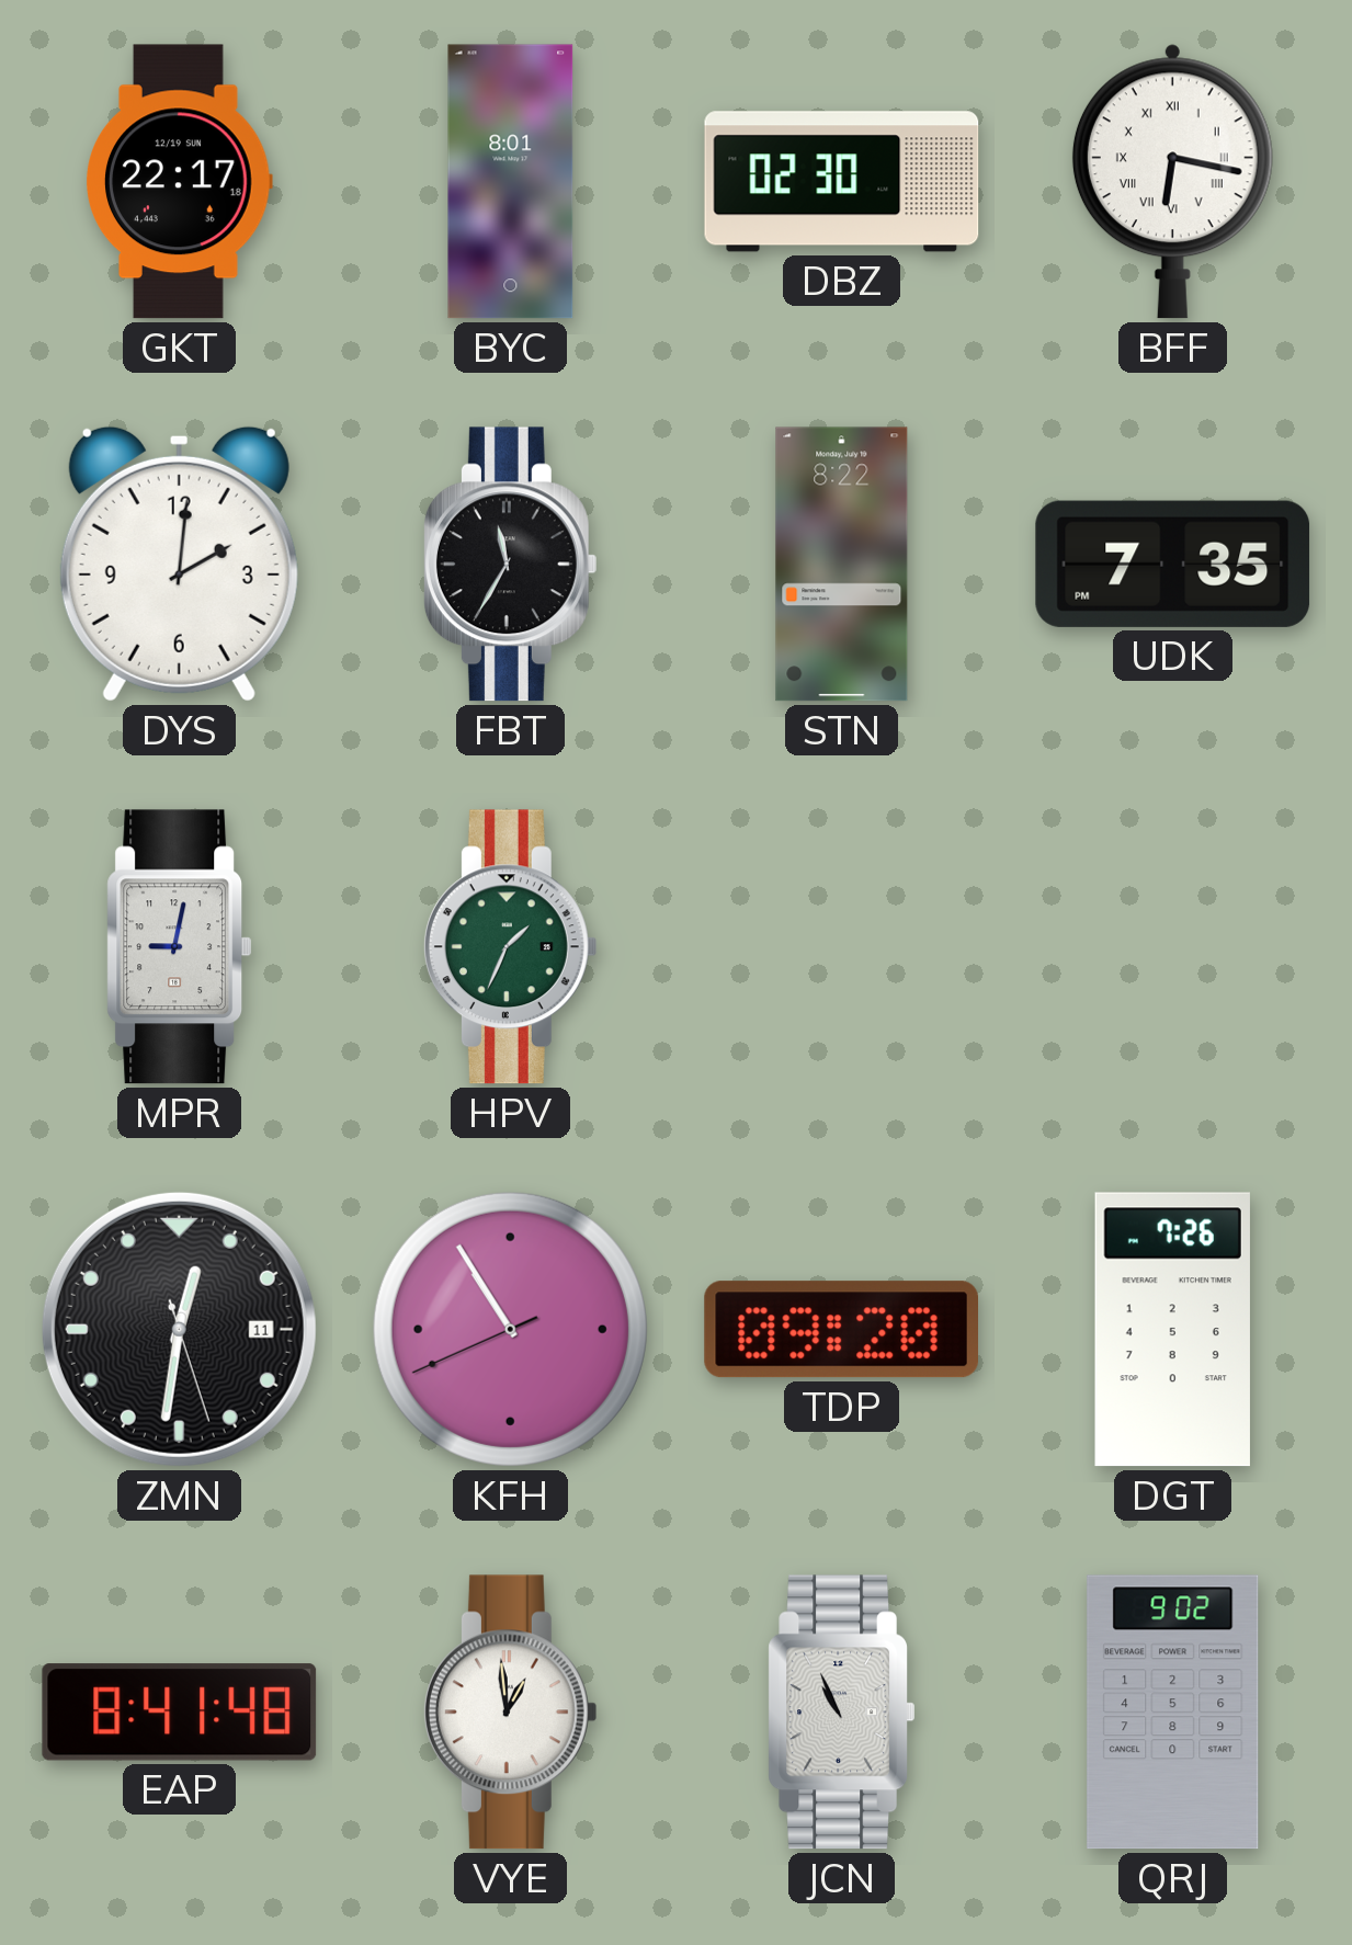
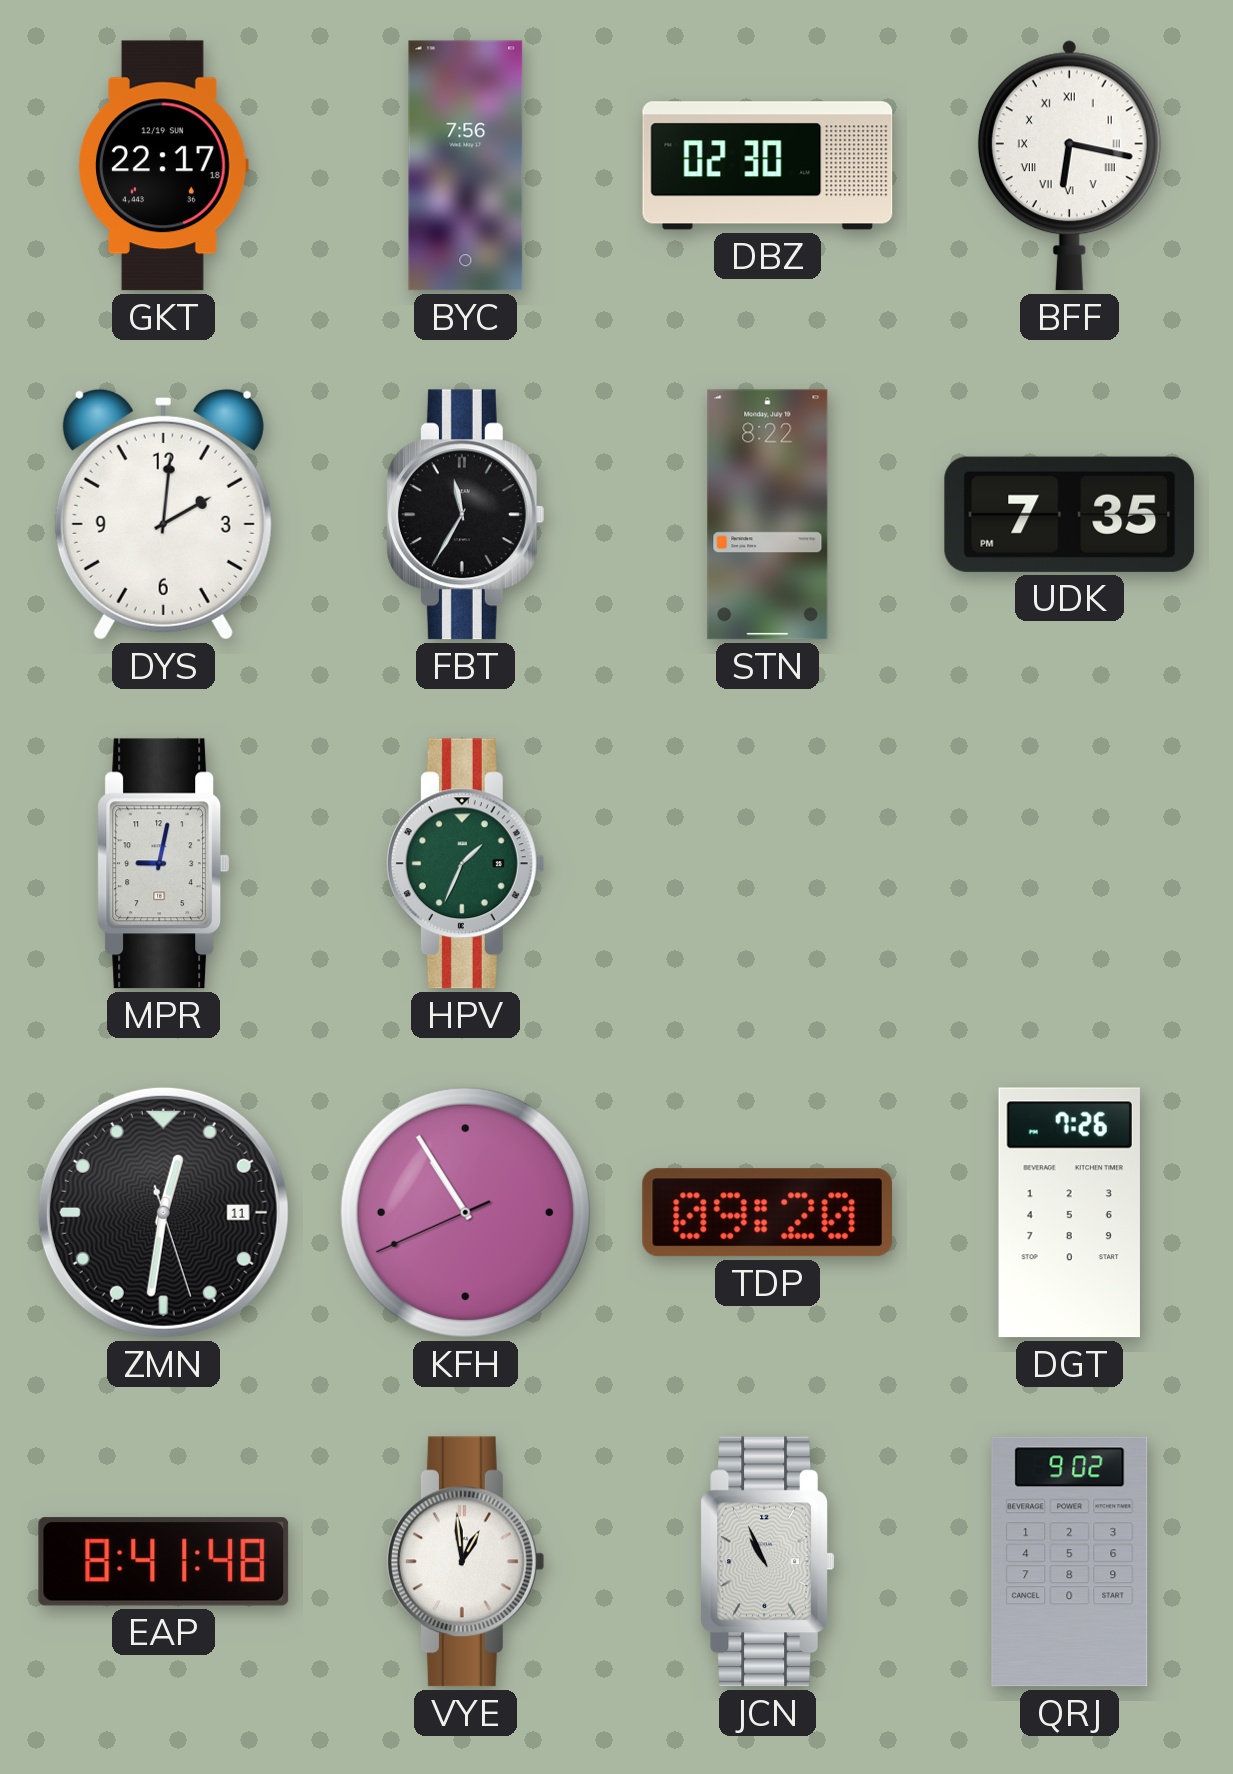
BYC: 8:01 -> 7:56 (466, 166)
